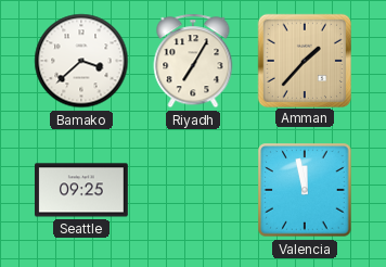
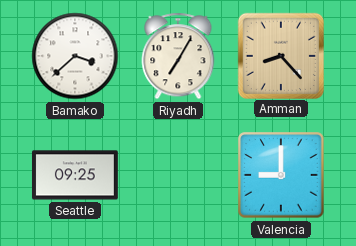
Amman: 1:37 -> 8:23 (280, 55)
Valencia: 11:58 -> 9:00 (281, 175)
